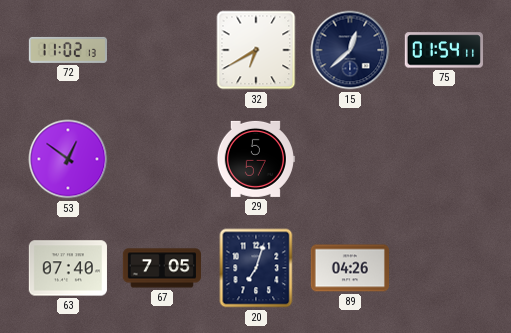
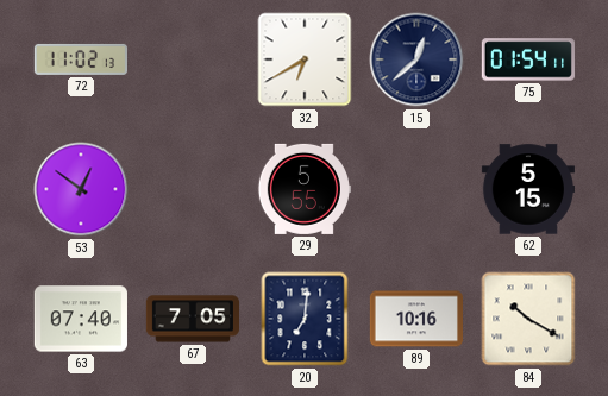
29: 5:57 -> 5:55 (303, 189)
62: none -> 5:15 (527, 189)
20: 7:03 -> 7:01 (305, 319)
89: 04:26 -> 10:16 (415, 319)
84: none -> 10:20 (528, 319)
